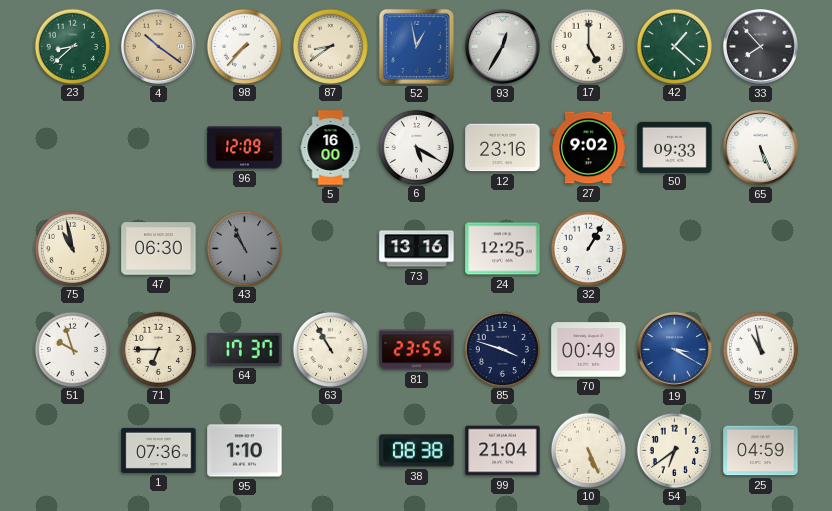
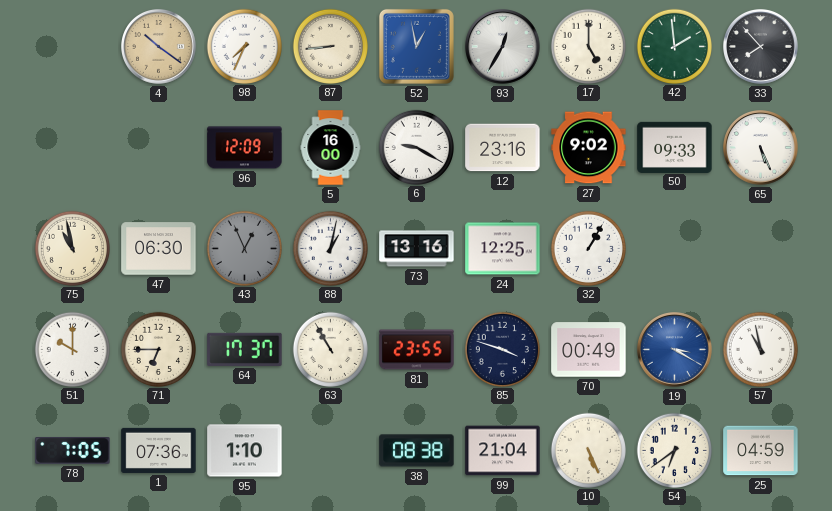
23: 8:38 -> none (72, 46)
98: 7:37 -> 7:34 (244, 46)
87: 8:39 -> 8:44 (330, 46)
42: 1:22 -> 1:59 (674, 46)
6: 5:20 -> 9:20 (416, 147)
43: 10:56 -> 12:56 (244, 248)
88: none -> 1:02 (330, 248)
51: 9:57 -> 10:00 (72, 349)
78: none -> 7:05 (73, 451)
